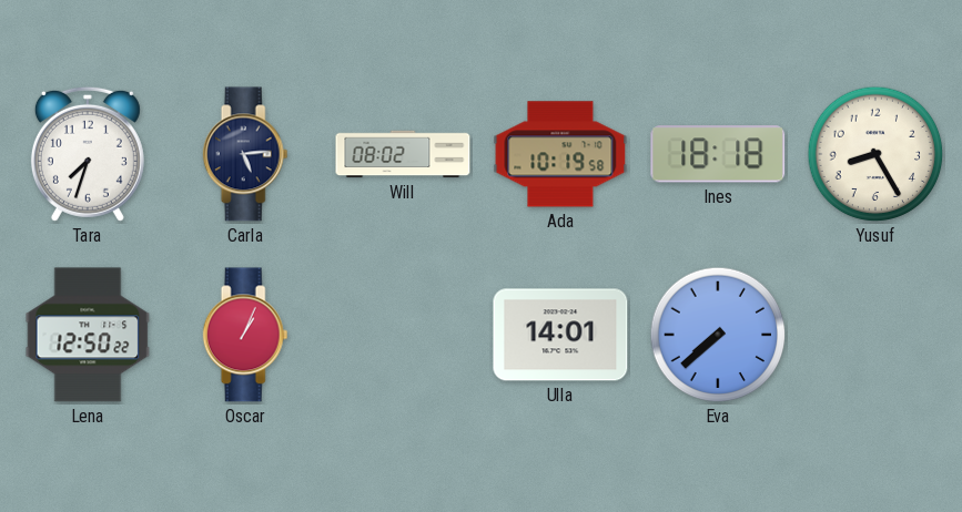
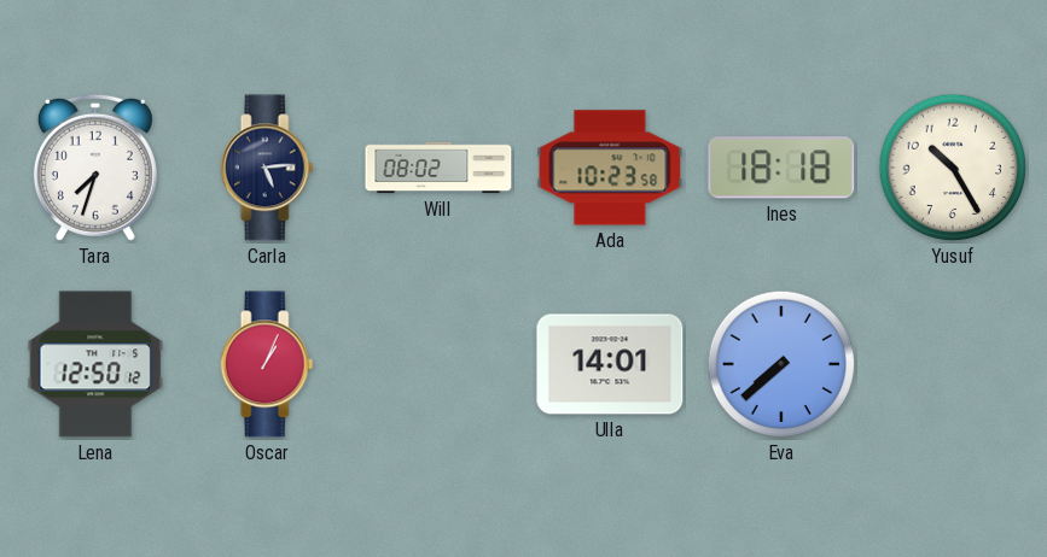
Ada: 10:19 -> 10:23 (610, 168)
Yusuf: 8:25 -> 10:25 (953, 168)
Lena: 12:50:22 -> 12:50:12 (95, 364)
